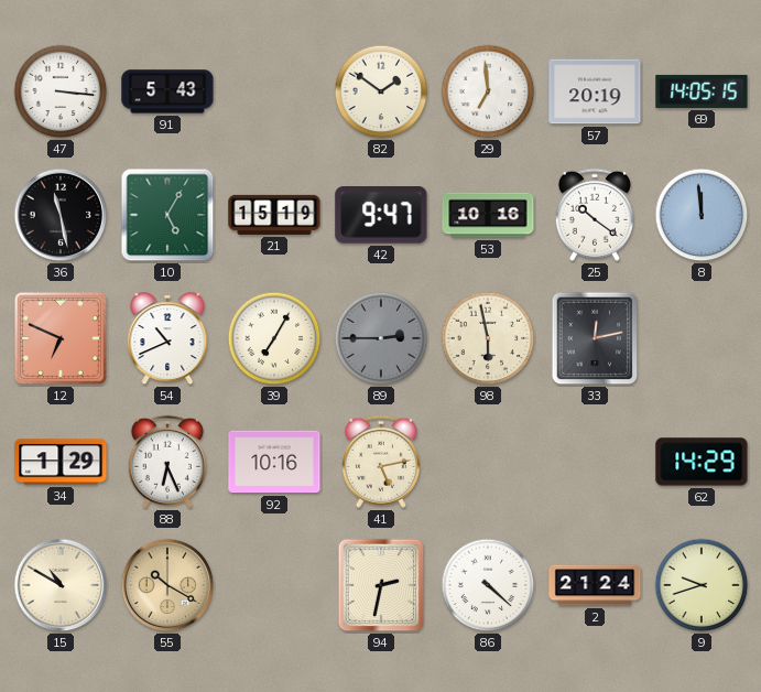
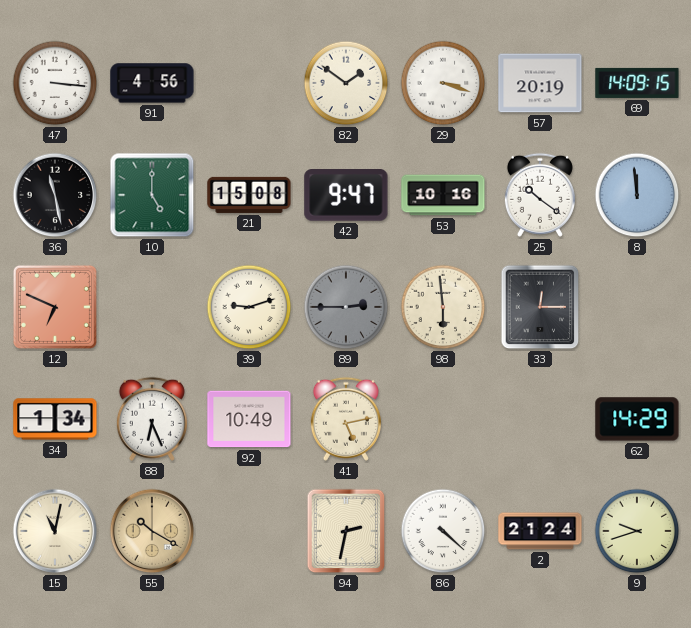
91: 5:43 -> 4:56 (152, 83)
29: 6:59 -> 3:18 (443, 83)
69: 14:05 -> 14:09 (637, 83)
10: 5:05 -> 5:00 (152, 195)
21: 15:19 -> 15:08 (249, 195)
54: 10:41 -> none (167, 339)
39: 7:05 -> 9:12 (249, 307)
98: 5:58 -> 5:59 (443, 307)
33: 12:13 -> 12:15 (540, 307)
34: 1:29 -> 1:34 (55, 419)
92: 10:16 -> 10:49 (249, 419)
15: 10:50 -> 11:02 (55, 531)
